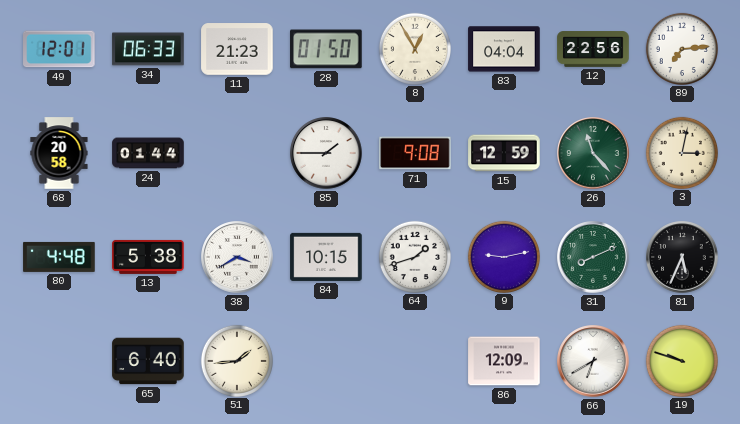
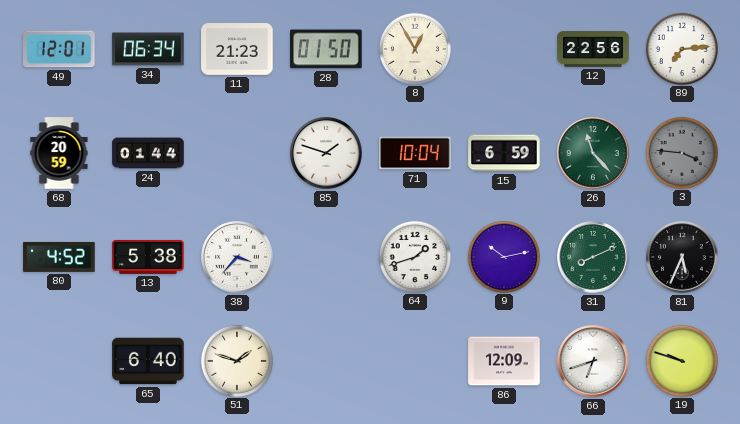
34: 06:33 -> 06:34 (148, 49)
83: 04:04 -> none (504, 49)
68: 20:58 -> 20:59 (59, 153)
85: 1:45 -> 1:48 (326, 153)
71: 9:08 -> 10:04 (415, 153)
15: 12:59 -> 6:59 (504, 153)
3: 3:02 -> 3:46 (681, 152)
3 dial: cream -> grey (681, 152)
80: 4:48 -> 4:52 (59, 257)
38: 3:40 -> 3:37 (237, 257)
84: 10:15 -> none (326, 257)
9: 9:13 -> 10:13 (503, 256)
51: 1:44 -> 1:48 (236, 360)
66: 6:40 -> 6:42 (593, 361)
